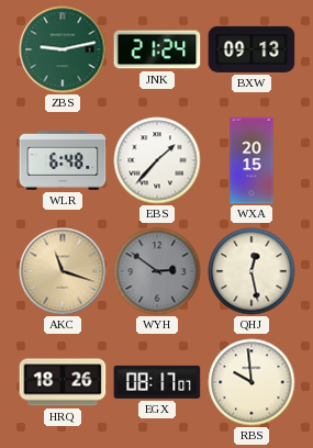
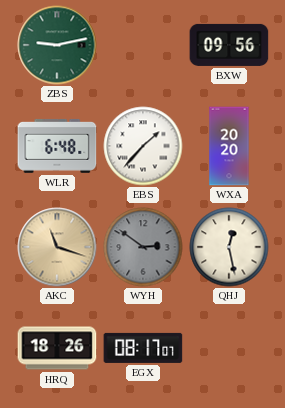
JNK: 21:24 -> none (157, 49)
BXW: 09:13 -> 09:56 (229, 45)
WXA: 20:15 -> 20:20 (229, 146)
RBS: 9:59 -> none (251, 382)
